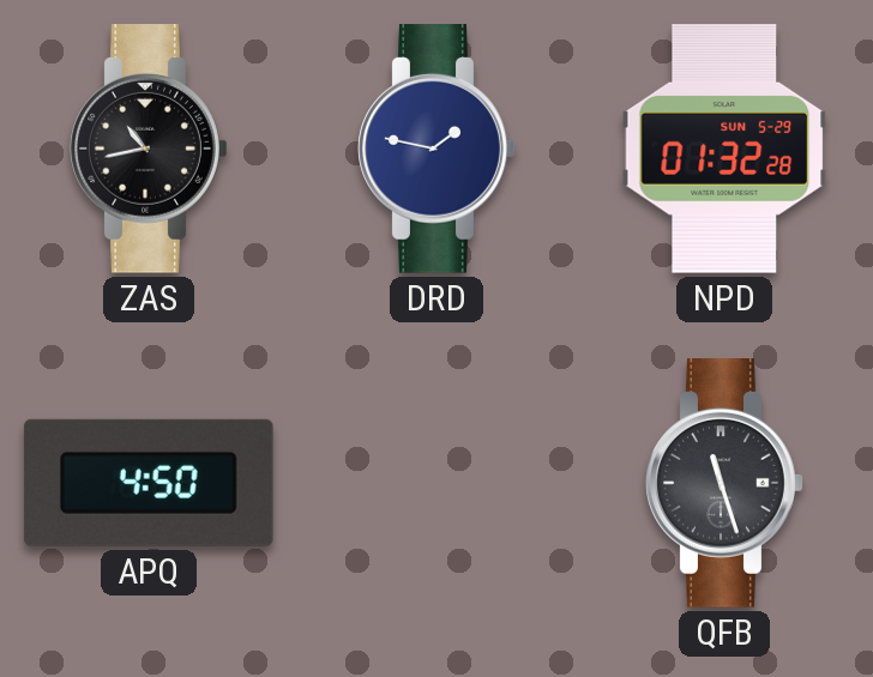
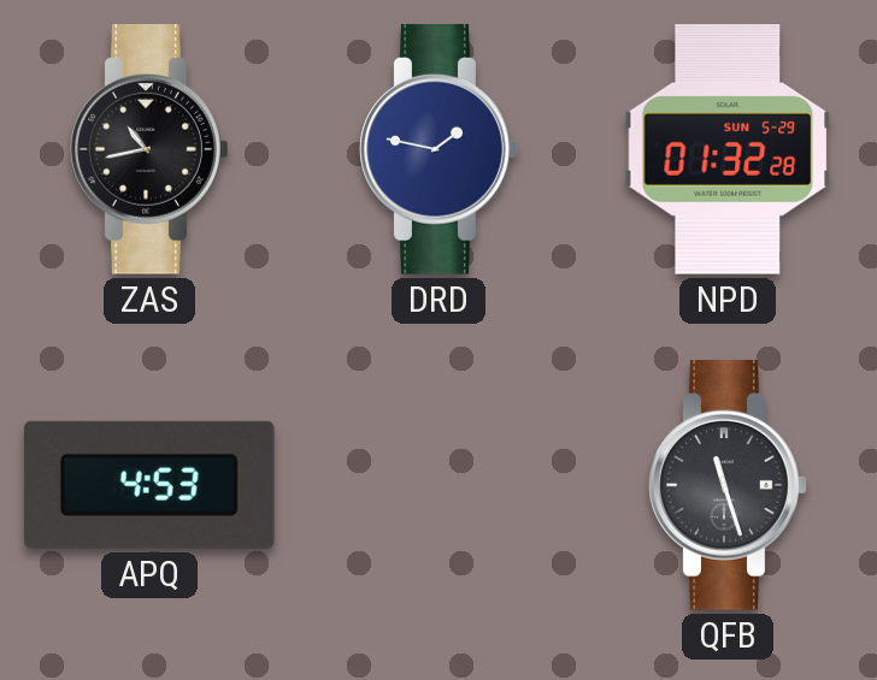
APQ: 4:50 -> 4:53 (149, 485)
